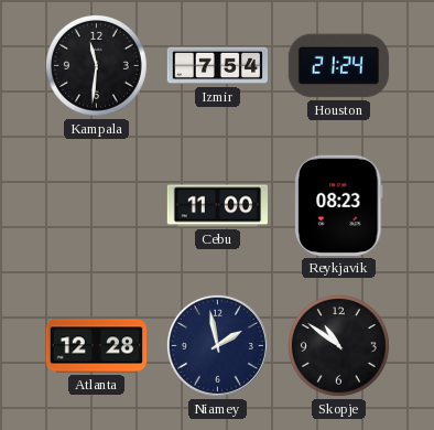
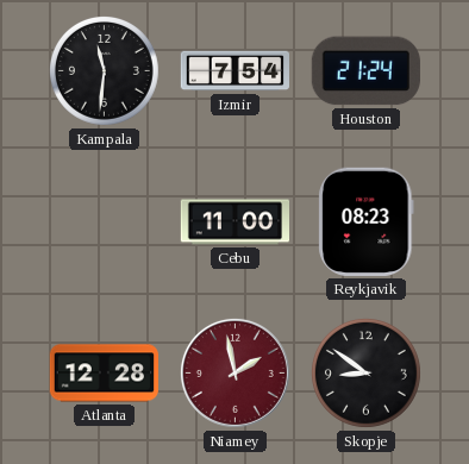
Niamey dial: navy -> burgundy (234, 372)
Skopje: 10:51 -> 8:51 (365, 372)
